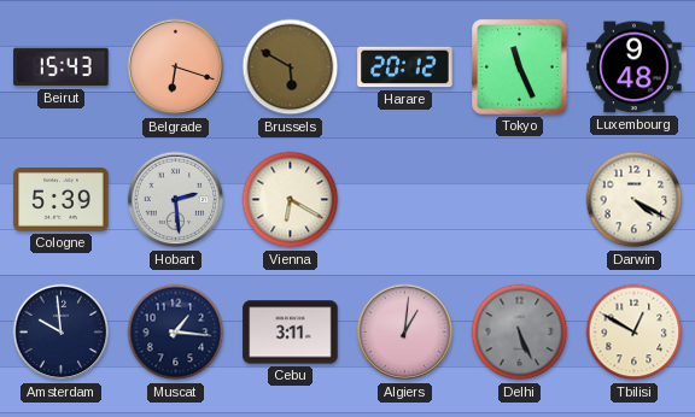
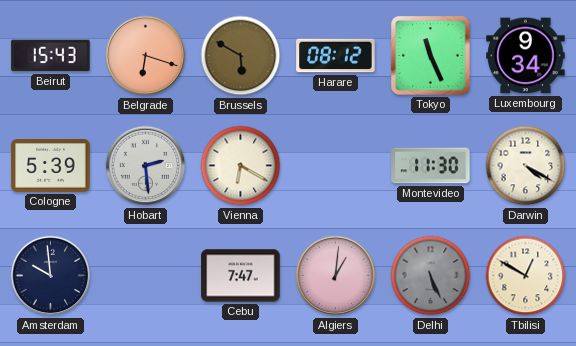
Harare: 20:12 -> 08:12 (336, 56)
Luxembourg: 9:48 -> 9:34 (526, 56)
Montevideo: none -> 11:30 (431, 166)
Muscat: 1:16 -> none (176, 333)
Cebu: 3:11 -> 7:47 (241, 276)
